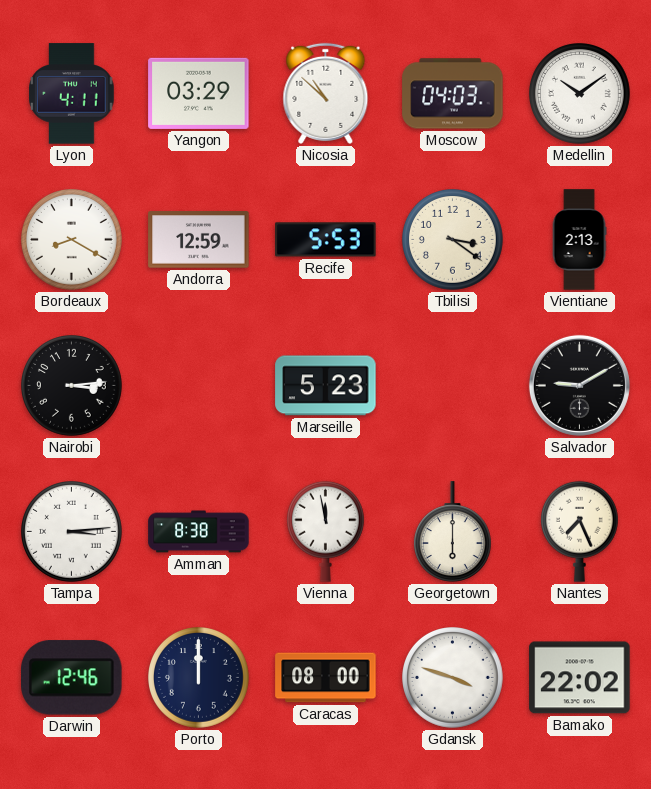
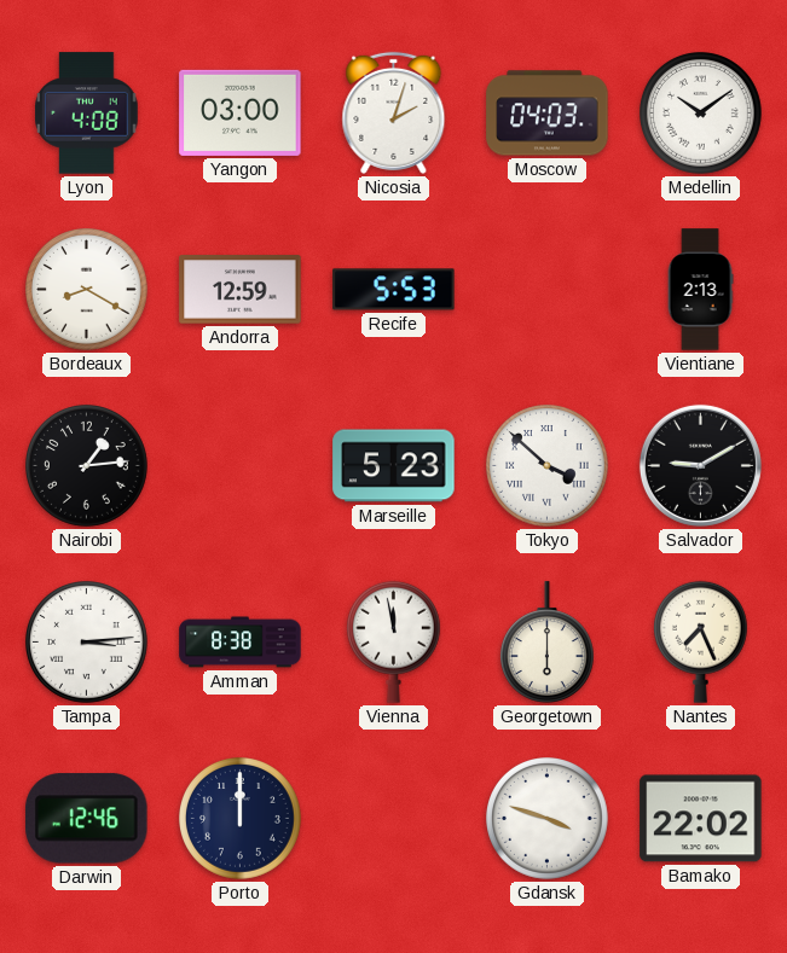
Lyon: 4:11 -> 4:08 (87, 114)
Yangon: 03:29 -> 03:00 (241, 112)
Nicosia: 10:52 -> 2:03 (394, 112)
Tbilisi: 3:21 -> none (453, 240)
Nairobi: 3:14 -> 1:14 (87, 466)
Tokyo: none -> 3:52 (548, 466)
Caracas: 08:00 -> none (326, 678)
